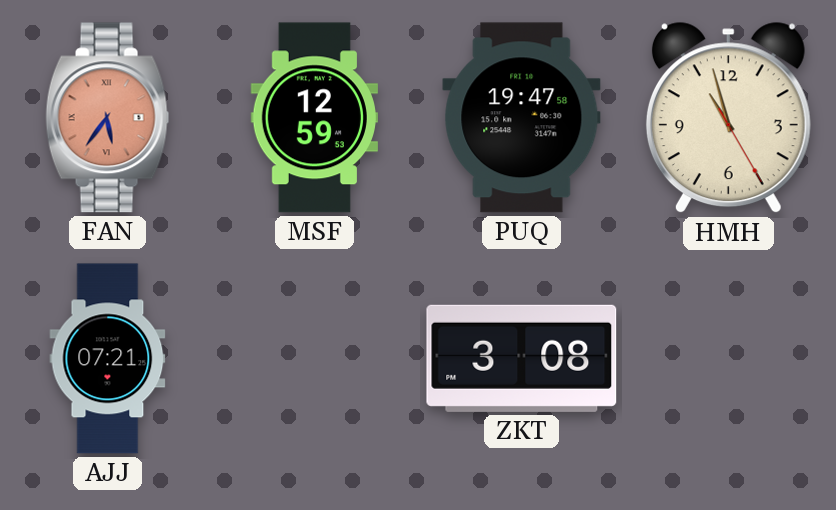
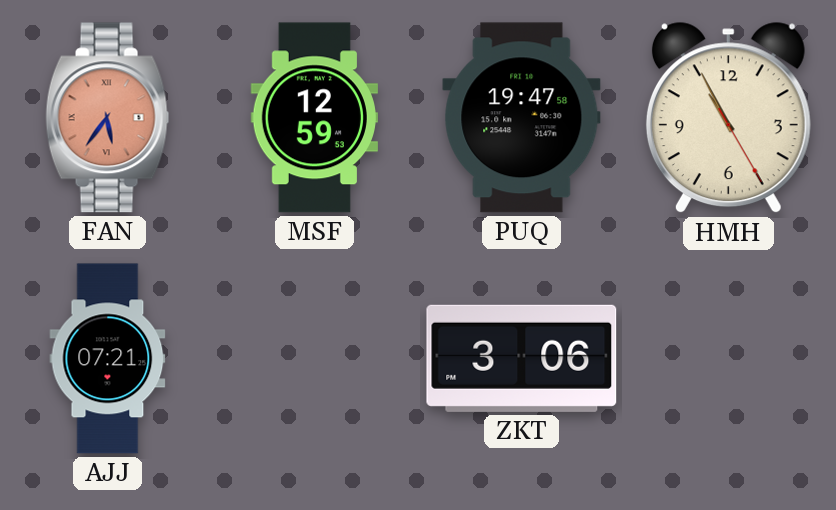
HMH: 10:57 -> 10:55 (728, 118)
ZKT: 3:08 -> 3:06 (522, 358)
